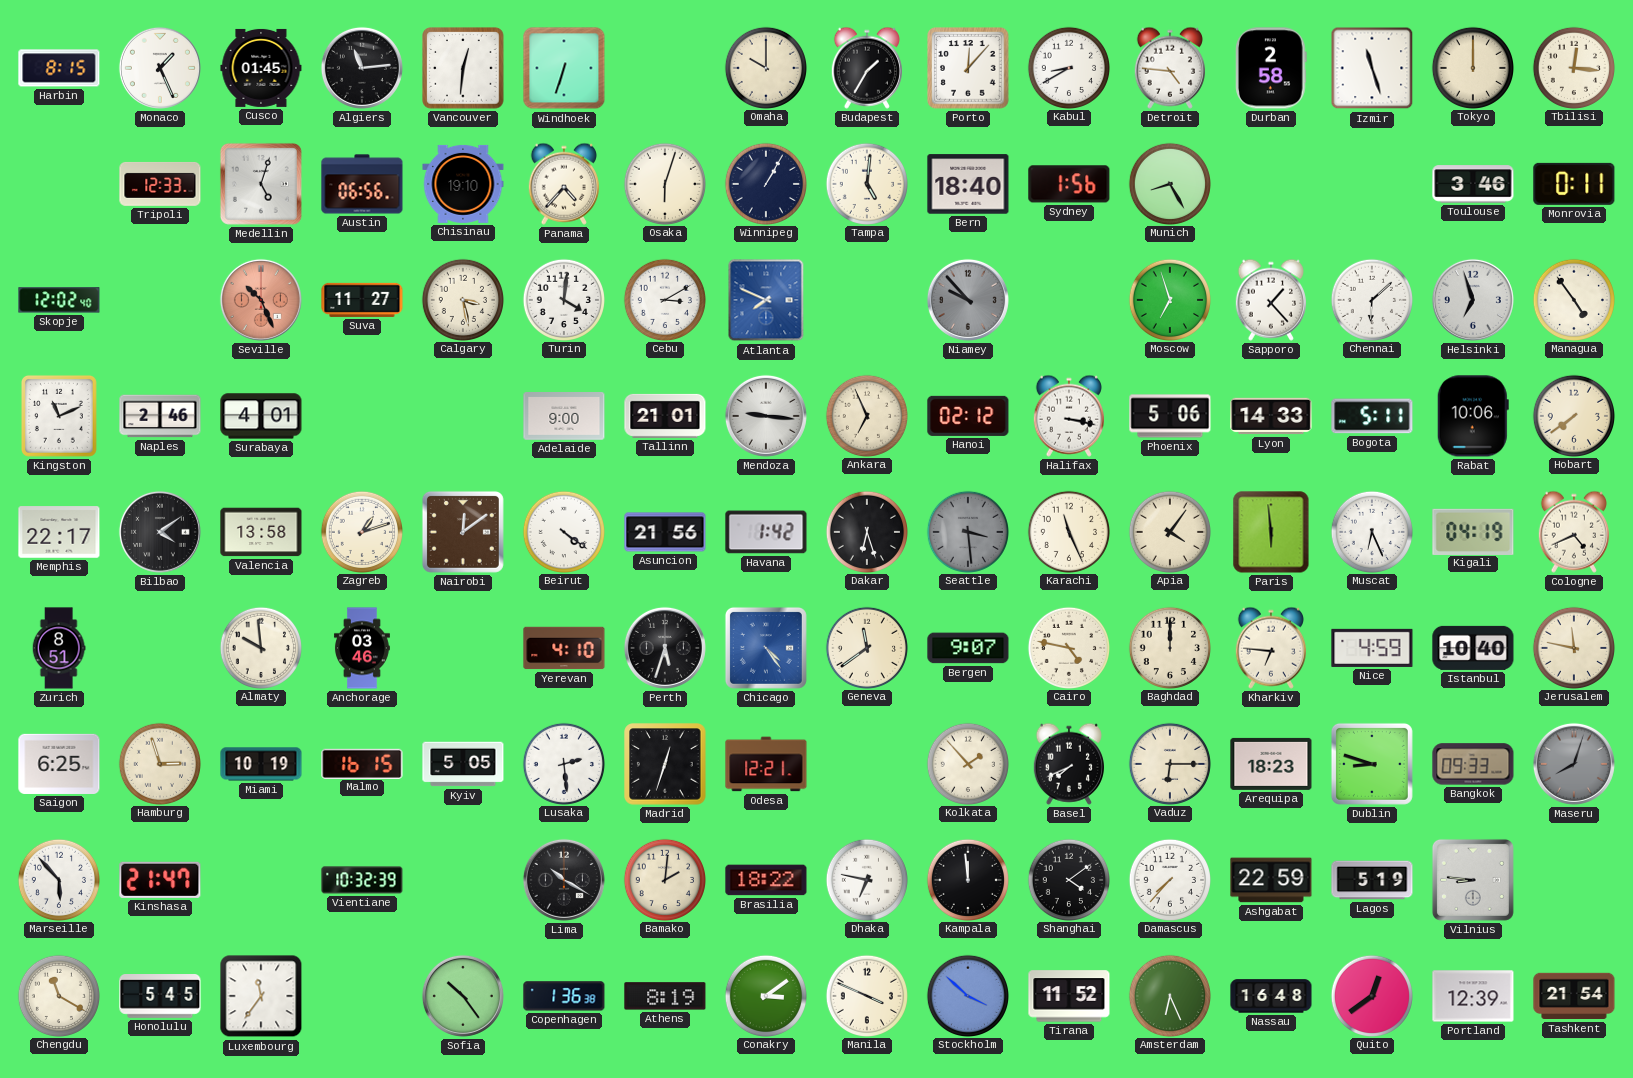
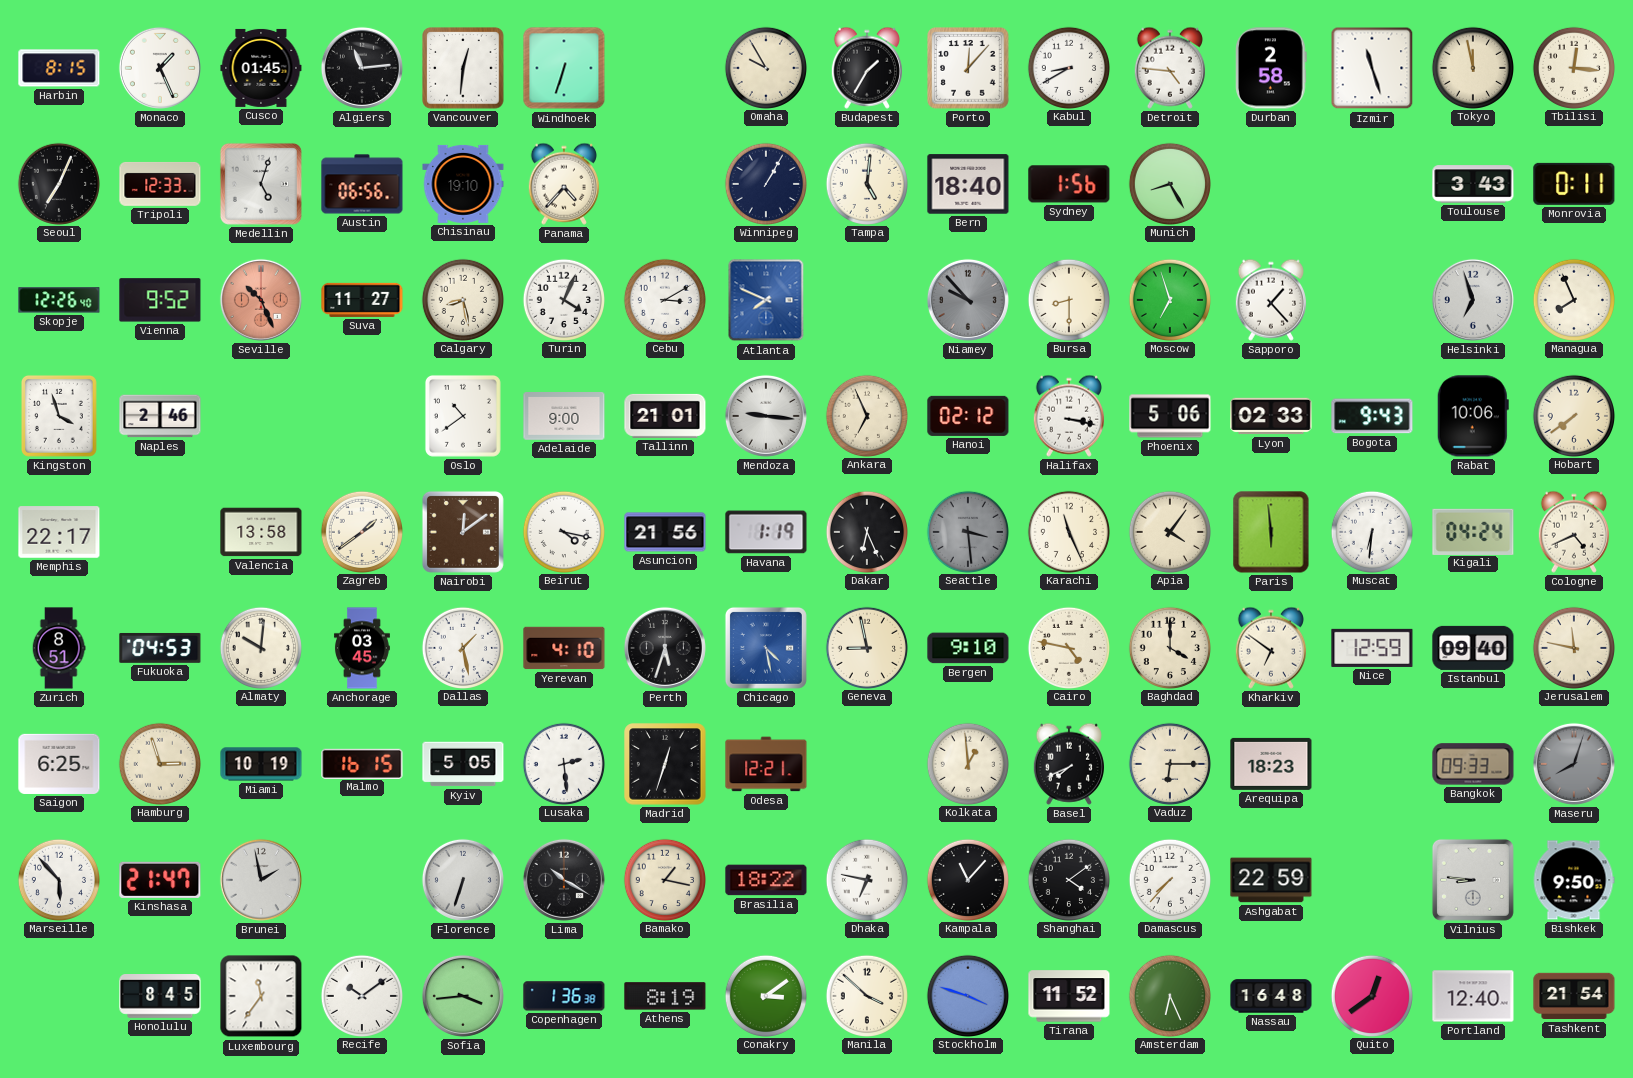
Omaha: 10:00 -> 9:55 (765, 67)
Tokyo: 12:00 -> 11:58 (1472, 67)
Seoul: none -> 7:04 (58, 183)
Osaka: 6:03 -> none (664, 183)
Toulouse: 3:46 -> 3:43 (1473, 184)
Skopje: 12:02 -> 12:26 (59, 300)
Vienna: none -> 9:52 (160, 300)
Calgary: 3:28 -> 8:28 (462, 299)
Turin: 4:01 -> 4:04 (563, 299)
Bursa: none -> 8:30 (1068, 299)
Chennai: 6:08 -> none (1371, 299)
Managua: 4:54 -> 7:56 (1573, 299)
Kingston: 11:11 -> 3:57 (59, 416)
Surabaya: 4:01 -> none (261, 416)
Oslo: none -> 10:39 (463, 416)
Lyon: 14:33 -> 02:33 (1271, 416)
Bogota: 5:11 -> 9:43 (1372, 416)
Bilbao: 4:09 -> none (160, 532)
Zagreb: 1:12 -> 1:39 (361, 531)
Beirut: 4:21 -> 4:17 (563, 531)
Havana: 1:42 -> 1:19 (766, 532)
Dakar: 6:27 -> 6:26 (866, 531)
Muscat: 6:26 -> 6:31 (1371, 531)
Kigali: 04:19 -> 04:24 (1473, 531)
Fukuoka: none -> 04:53 (160, 648)
Almaty: 9:59 -> 10:01 (260, 647)
Anchorage: 03:46 -> 03:45 (362, 648)
Dallas: none -> 1:28 (462, 647)
Chicago: 4:24 -> 4:28 (766, 648)
Geneva: 11:39 -> 8:58 (866, 647)
Bergen: 9:07 -> 9:10 (968, 648)
Baghdad: 12:00 -> 4:00 (1169, 647)
Kharkiv: 6:46 -> 6:51 (1271, 648)
Nice: 4:59 -> 12:59 (1372, 648)
Istanbul: 10:40 -> 09:40 (1473, 648)
Kolkata: 1:53 -> 12:59 (967, 763)
Dublin: 8:48 -> none (1372, 764)
Brunei: none -> 1:58 (261, 880)
Vientiane: 10:32 -> none (362, 880)
Florence: none -> 6:33 (463, 880)
Bamako: 2:01 -> 1:17 (664, 879)
Kampala: 11:59 -> 11:07 (967, 879)
Lagos: 5:19 -> none (1372, 880)
Bishkek: none -> 9:50 (1574, 880)
Chengdu: 11:20 -> none (58, 995)
Honolulu: 5:45 -> 8:45 (160, 997)
Recife: none -> 10:09 (361, 995)
Sofia: 10:24 -> 3:44 (463, 996)
Manila: 3:49 -> 3:52 (866, 995)
Stockholm: 3:52 -> 3:48 (967, 995)
Portland: 12:39 -> 12:40 (1473, 996)
